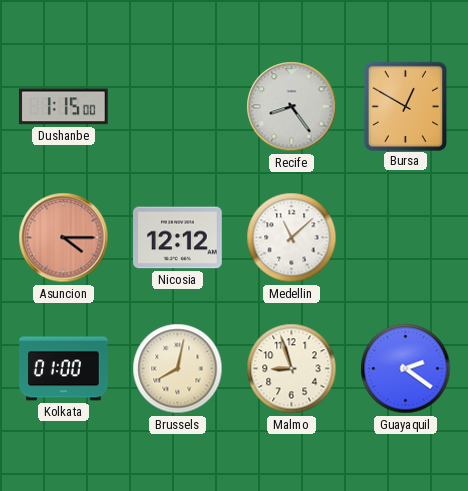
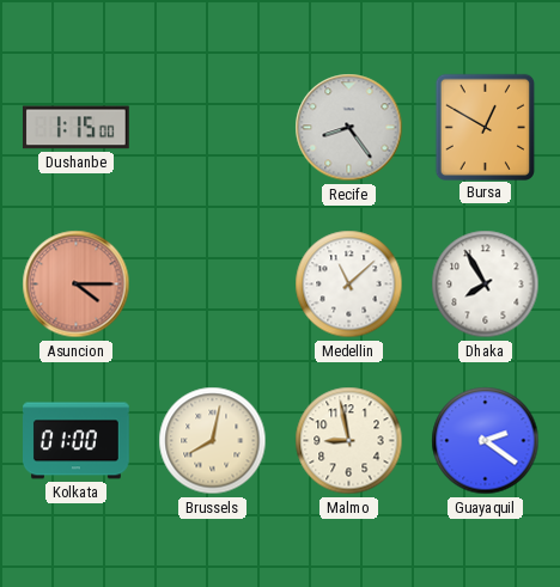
Nicosia: 12:12 -> none (178, 238)
Dhaka: none -> 7:55 (486, 285)
Malmo: 8:57 -> 8:58 (349, 441)
